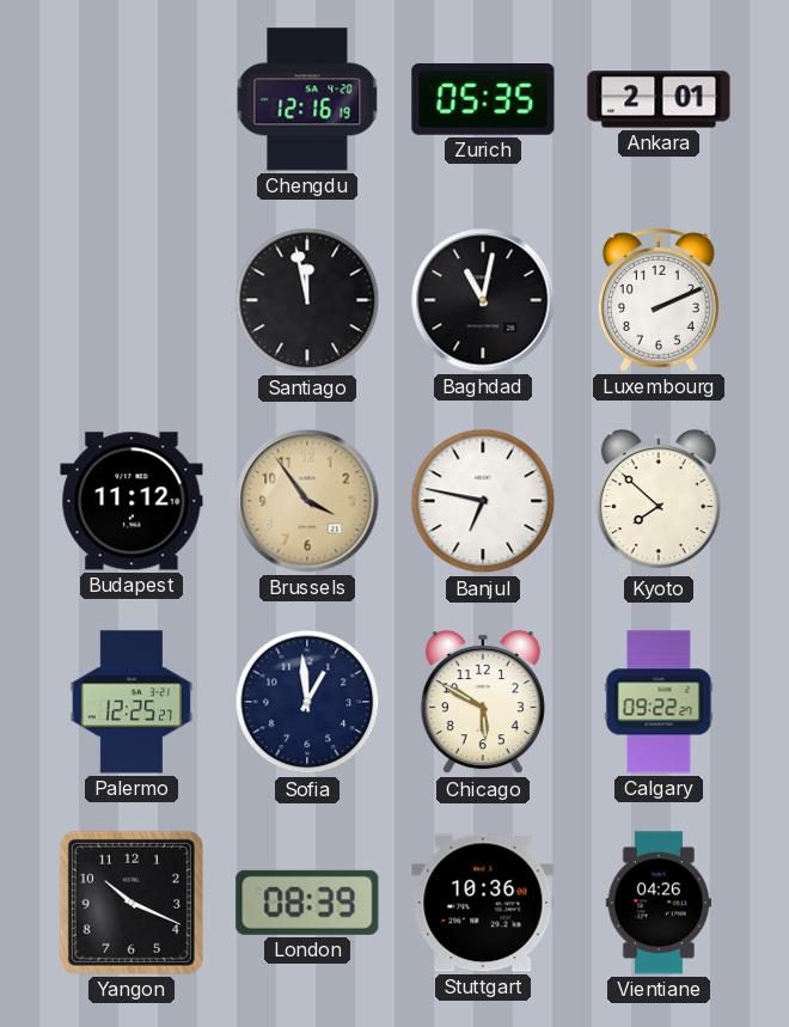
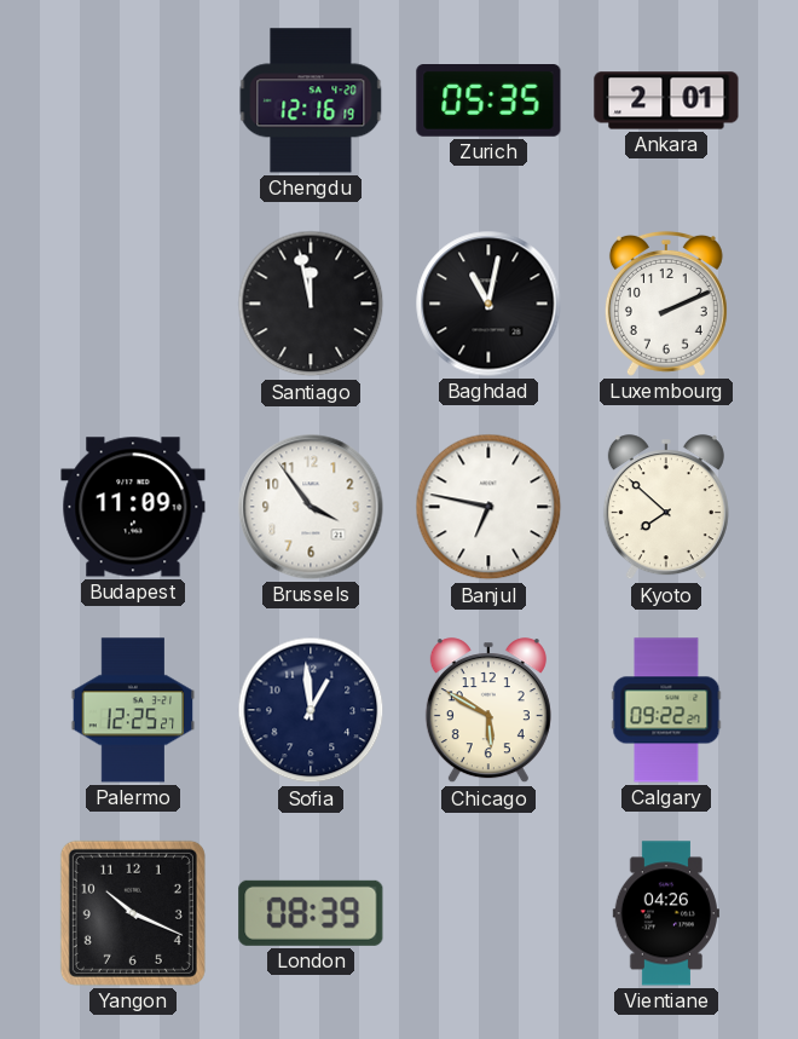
Budapest: 11:12 -> 11:09 (133, 507)
Brussels dial: champagne -> white (311, 507)
Stuttgart: 10:36 -> none (483, 903)
